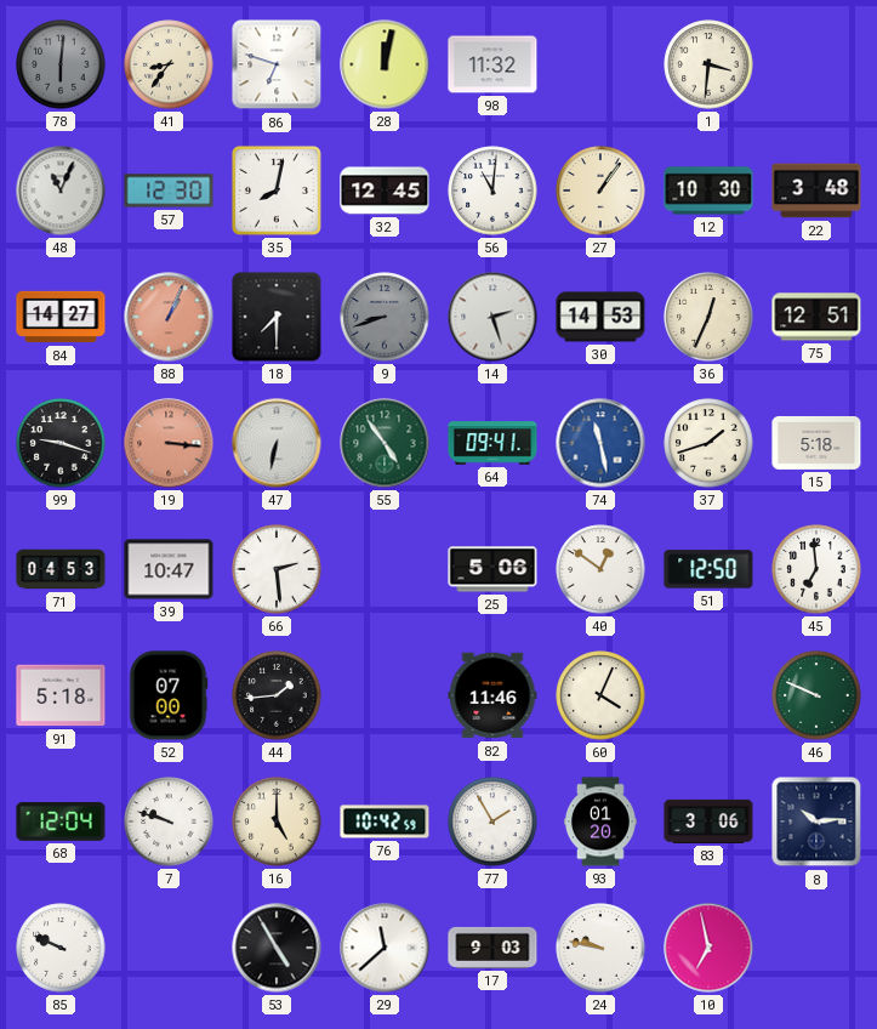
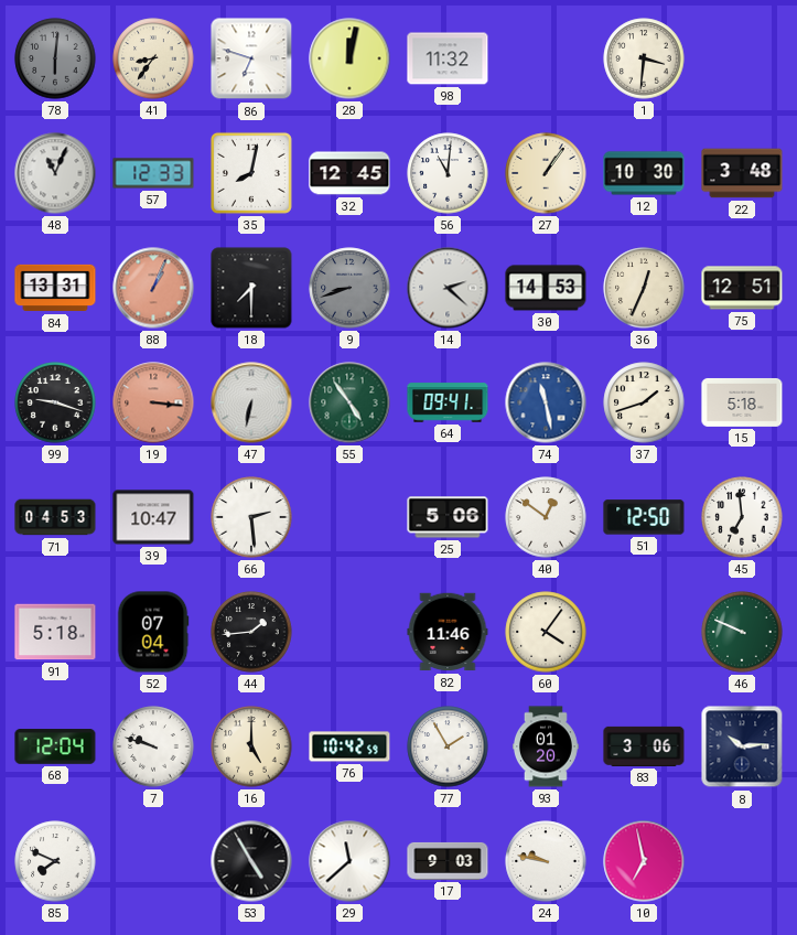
57: 12:30 -> 12:33 (153, 173)
84: 14:27 -> 13:31 (55, 288)
14: 2:27 -> 2:22 (448, 288)
52: 07:00 -> 07:04 (153, 632)
60: 4:04 -> 4:06 (546, 632)
85: 9:49 -> 7:49 (55, 861)
